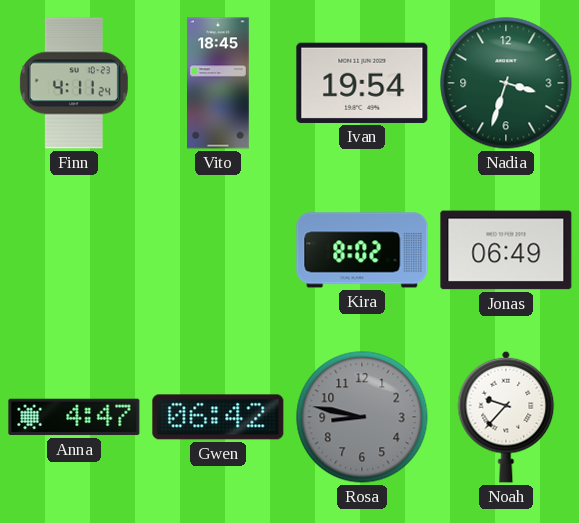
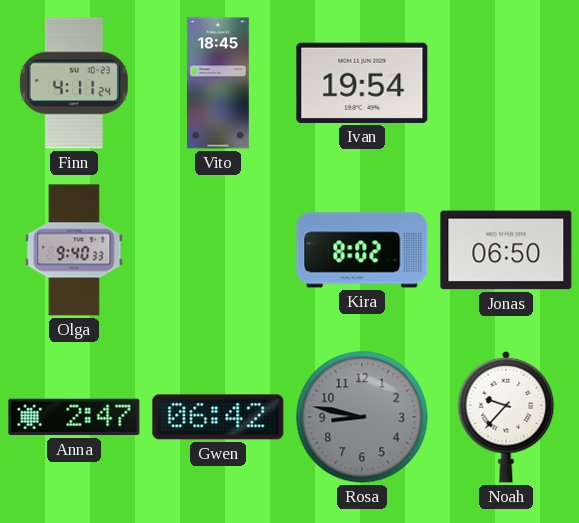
Nadia: 3:33 -> none (506, 83)
Olga: none -> 9:40 (74, 250)
Jonas: 06:49 -> 06:50 (506, 250)
Anna: 4:47 -> 2:47 (74, 417)
